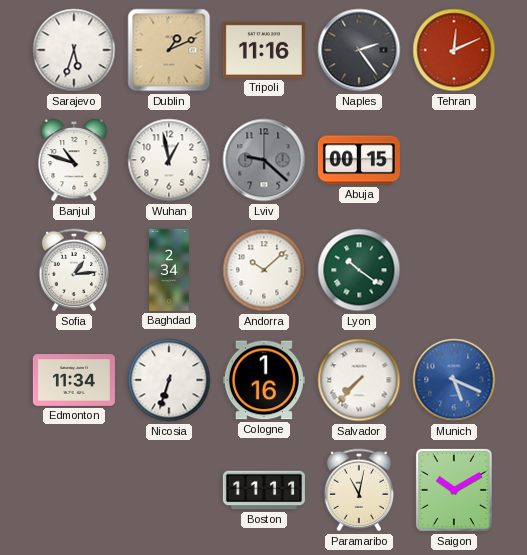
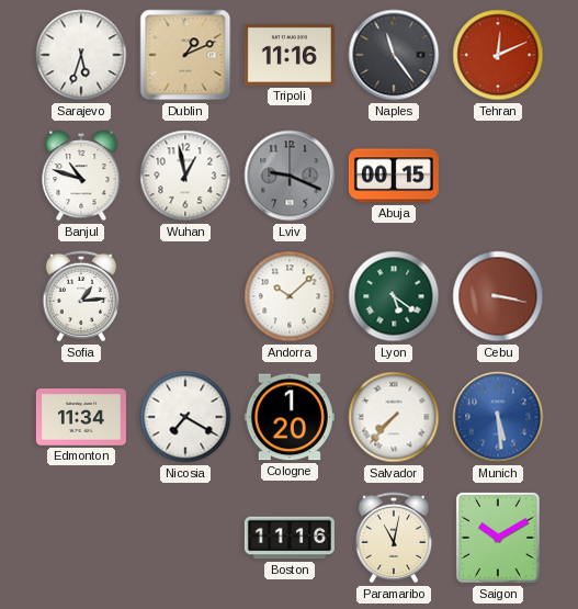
Naples: 2:24 -> 11:24 (394, 55)
Lviv: 9:22 -> 9:19 (290, 176)
Baghdad: 2:34 -> none (169, 270)
Lyon: 10:21 -> 5:21 (394, 296)
Cebu: none -> 3:17 (498, 296)
Nicosia: 6:33 -> 7:20 (185, 417)
Cologne: 1:16 -> 1:20 (290, 417)
Munich: 5:19 -> 5:29 (498, 417)
Boston: 11:11 -> 11:16 (290, 538)
